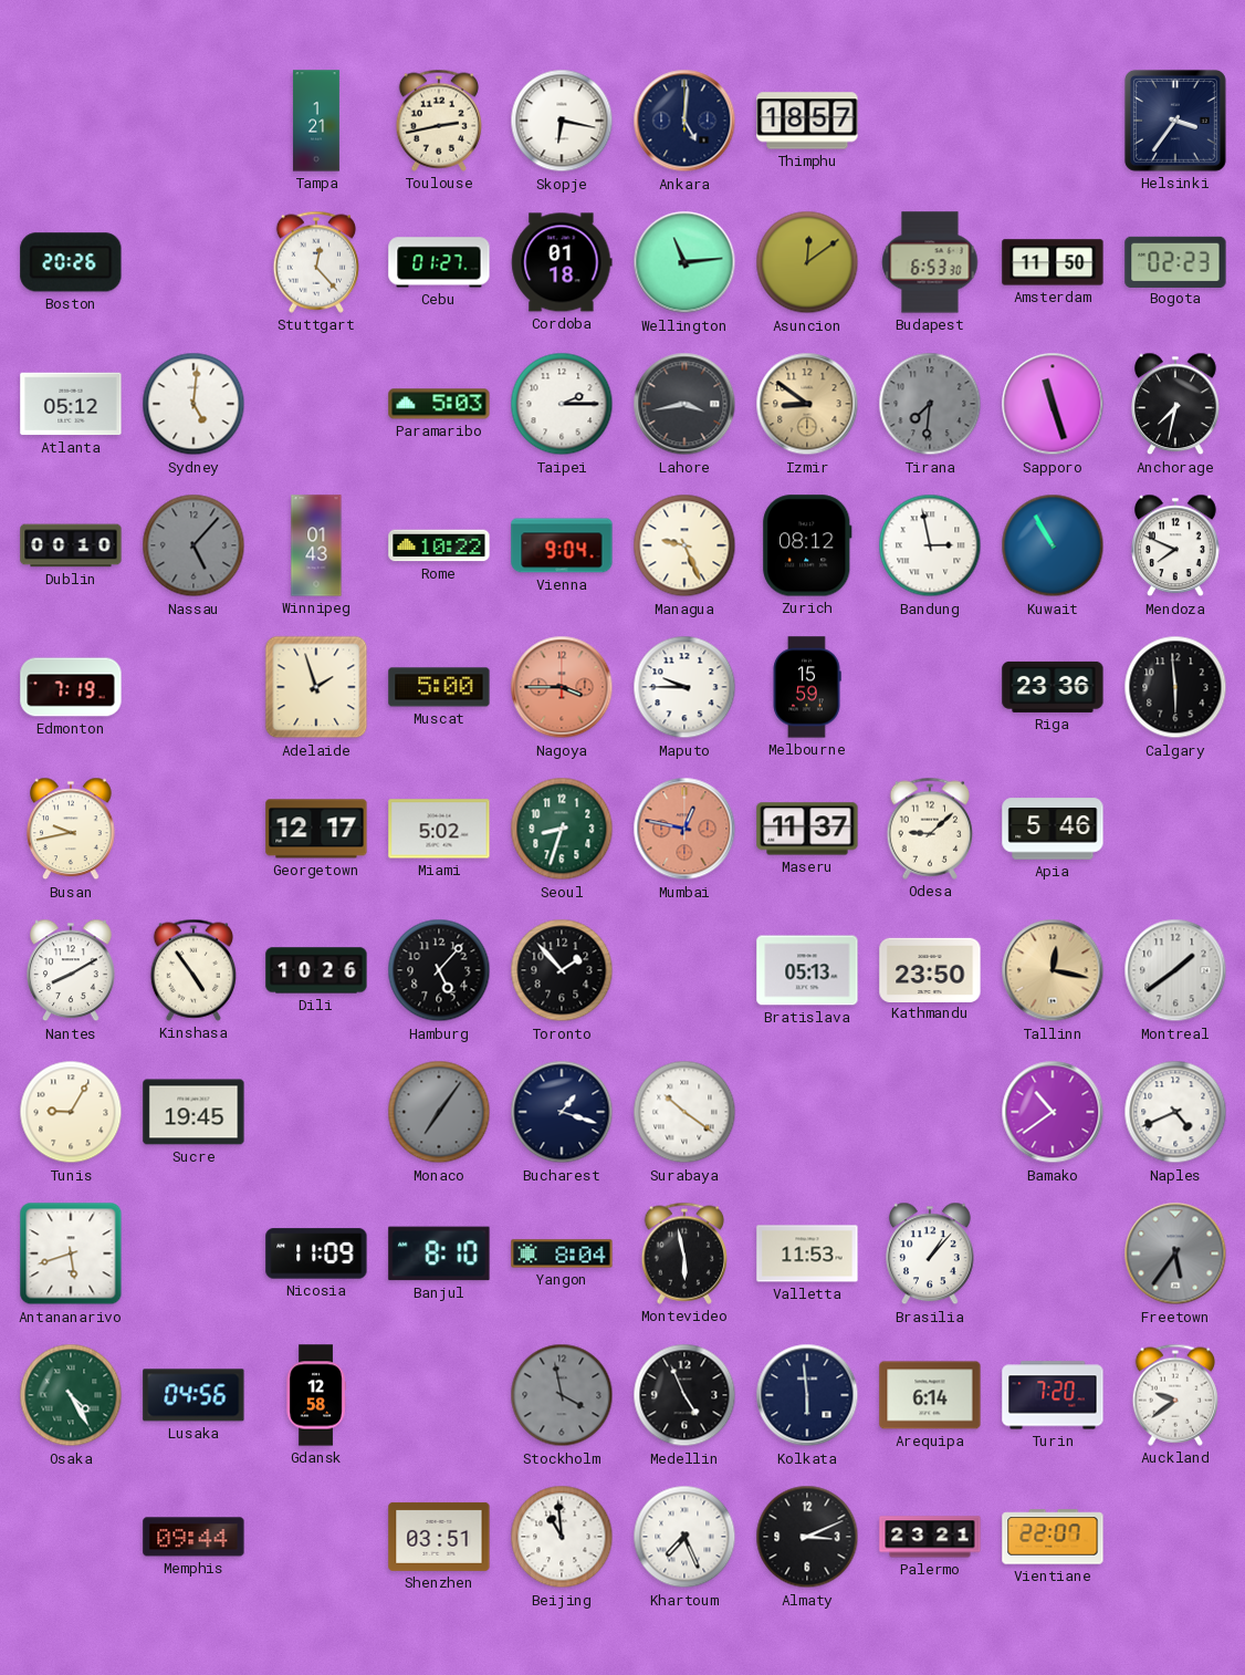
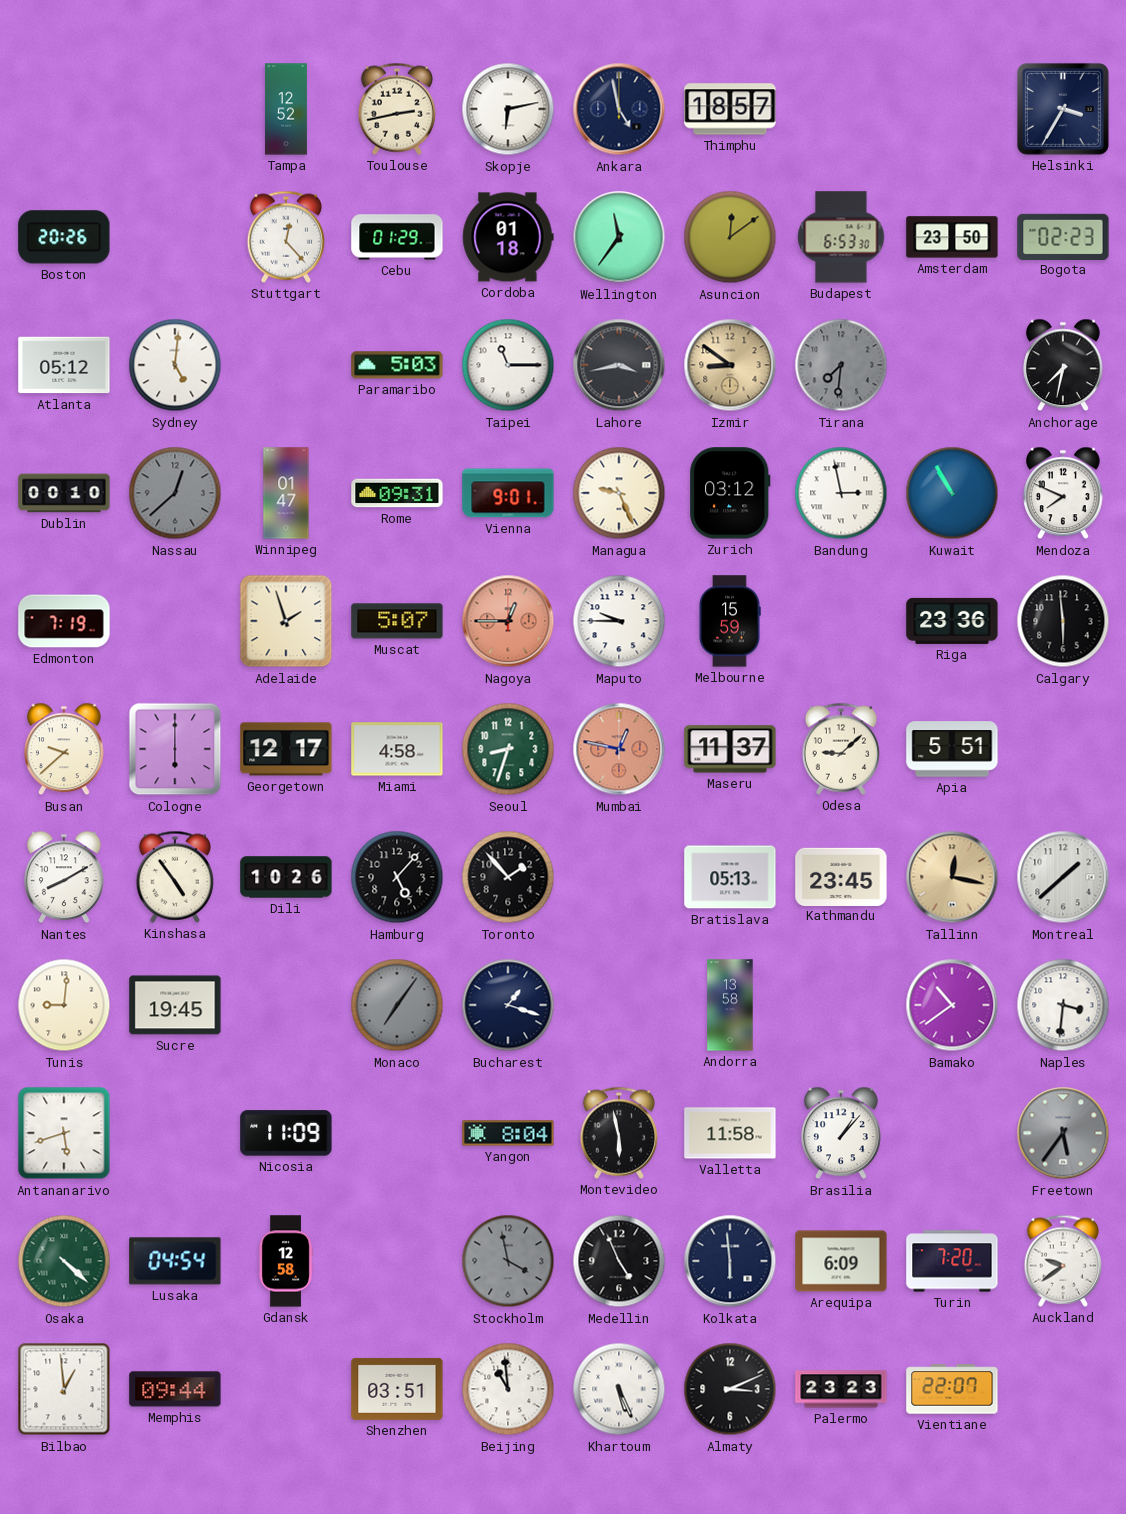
Tampa: 1:21 -> 12:52 (286, 109)
Skopje: 6:17 -> 6:13 (508, 109)
Ankara: 5:01 -> 4:58 (619, 109)
Helsinki: 3:36 -> 3:35 (1063, 109)
Cebu: 01:27 -> 01:29 (397, 237)
Wellington: 11:14 -> 11:36 (619, 237)
Amsterdam: 11:50 -> 23:50 (952, 237)
Taipei: 2:15 -> 11:15 (508, 365)
Sapporo: 11:27 -> none (1053, 404)
Nassau: 5:07 -> 12:38 (175, 493)
Winnipeg: 01:43 -> 01:47 (286, 493)
Rome: 10:22 -> 09:31 (397, 493)
Vienna: 9:04 -> 9:01 (508, 493)
Zurich: 08:12 -> 03:12 (730, 493)
Muscat: 5:00 -> 5:07 (397, 621)
Nagoya: 3:45 -> 12:45 (508, 621)
Busan: 9:43 -> 9:38 (65, 749)
Cologne: none -> 6:00 (175, 749)
Miami: 5:02 -> 4:58 (397, 749)
Apia: 5:46 -> 5:51 (952, 749)
Kathmandu: 23:50 -> 23:45 (841, 876)
Montreal: 1:39 -> 1:38 (1063, 877)
Tunis: 9:05 -> 9:01 (64, 1005)
Surabaya: 10:21 -> none (684, 1112)
Andorra: none -> 13:58 (730, 1005)
Naples: 4:41 -> 3:31 (1063, 1005)
Banjul: 8:10 -> none (439, 1253)
Valletta: 11:53 -> 11:58 (730, 1133)
Osaka: 4:25 -> 4:22 (64, 1261)
Lusaka: 04:56 -> 04:54 (175, 1261)
Arequipa: 6:14 -> 6:09 (841, 1261)
Bilbao: none -> 12:59 (64, 1389)
Khartoum: 7:26 -> 5:26 (619, 1389)
Palermo: 23:21 -> 23:23 (841, 1389)
